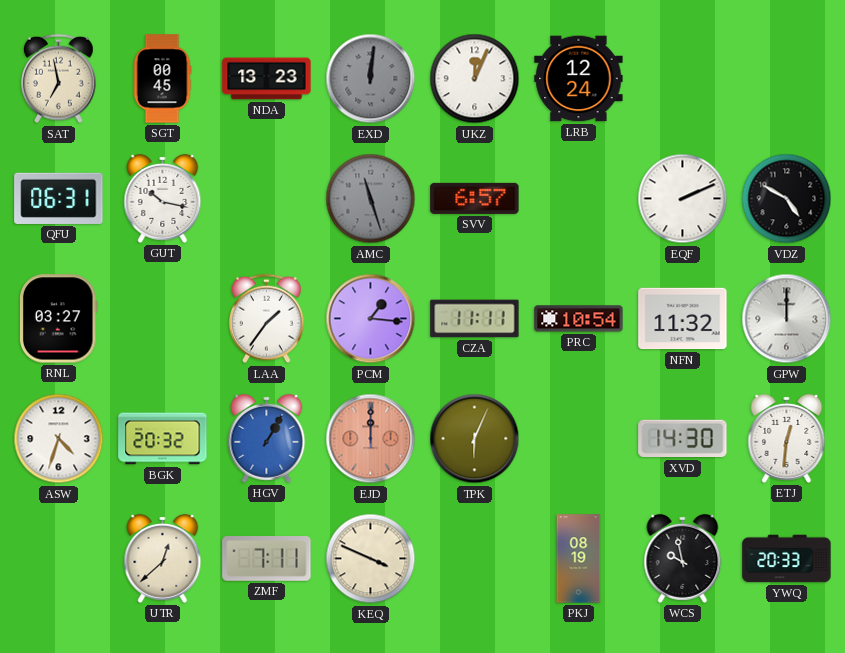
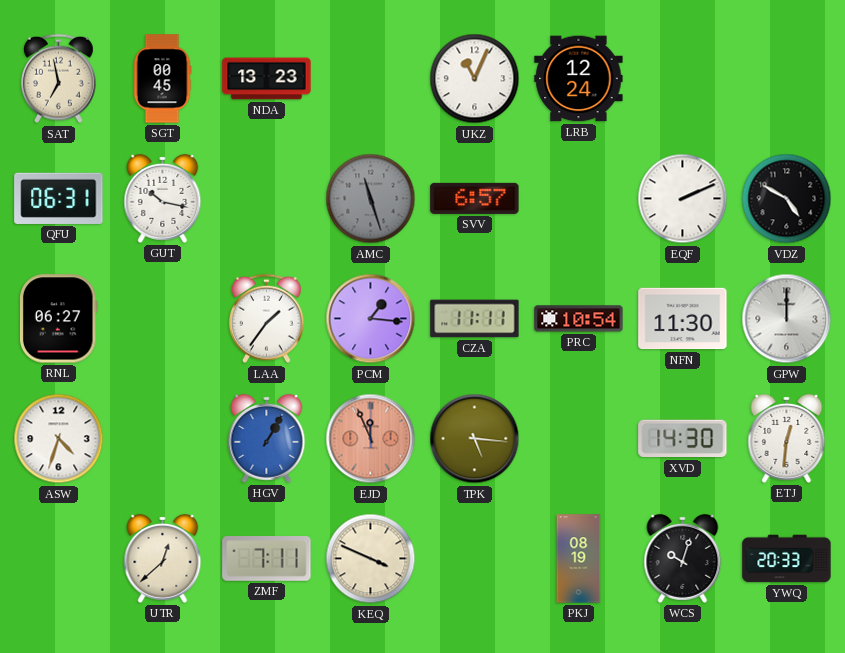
EXD: 12:01 -> none (371, 79)
UKZ: 12:04 -> 11:04 (475, 79)
RNL: 03:27 -> 06:27 (59, 319)
NFN: 11:32 -> 11:30 (683, 319)
BGK: 20:32 -> none (163, 439)
EJD: 12:00 -> 11:56 (371, 439)
TPK: 6:04 -> 5:16 (475, 439)
WCS: 9:58 -> 10:03 (683, 558)
